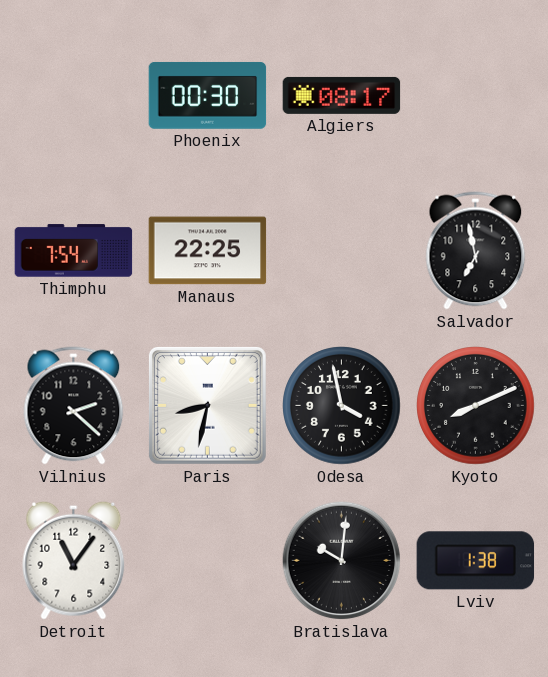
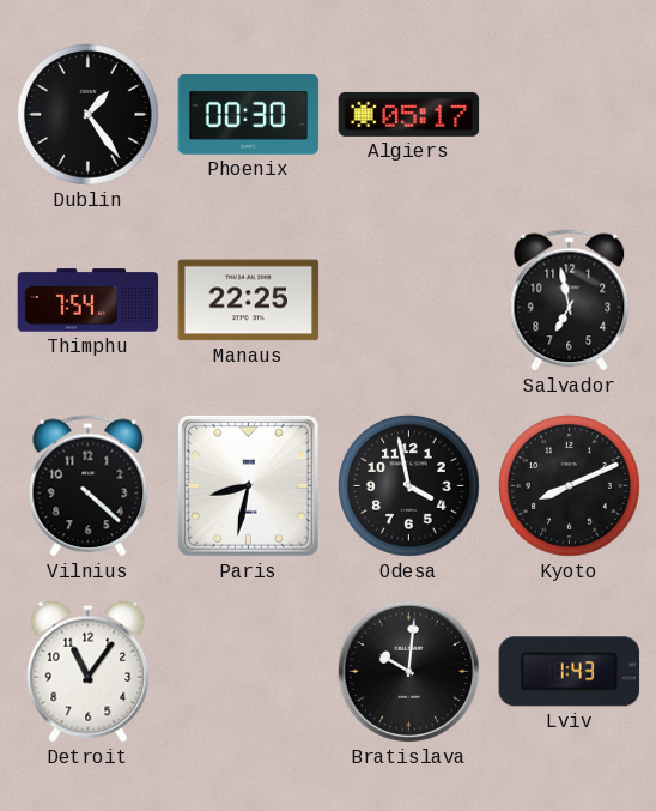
Dublin: none -> 1:24 (89, 115)
Algiers: 08:17 -> 05:17 (409, 114)
Vilnius: 2:22 -> 4:22 (89, 486)
Lviv: 1:38 -> 1:43 (570, 672)
